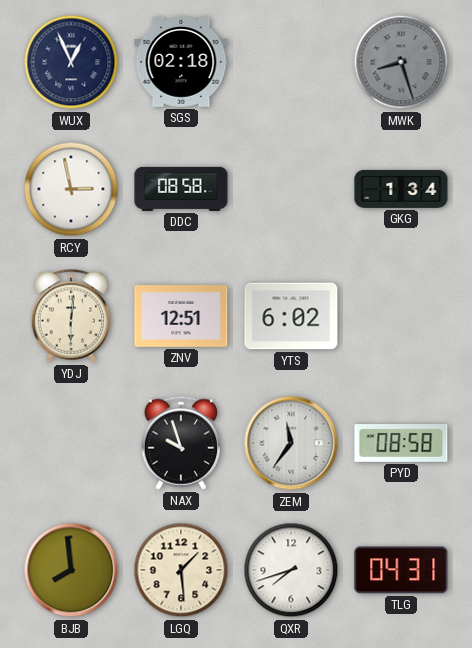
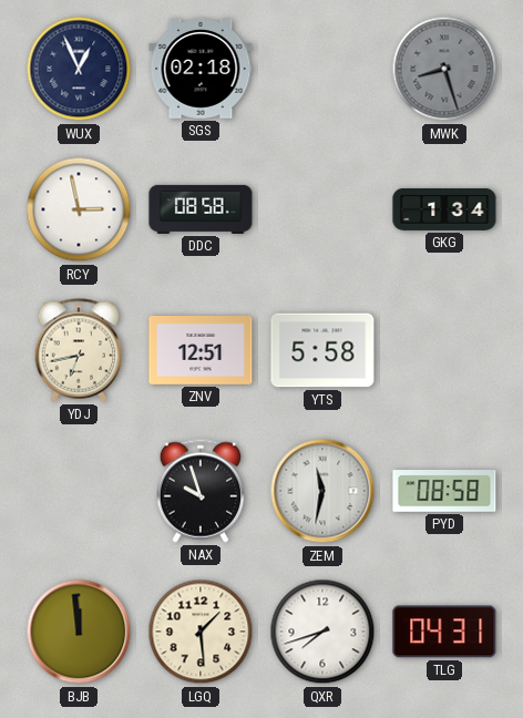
YDJ: 6:01 -> 6:43 (79, 350)
YTS: 6:02 -> 5:58 (322, 350)
ZEM: 11:36 -> 11:32 (322, 491)
BJB: 7:59 -> 11:59 (79, 632)
